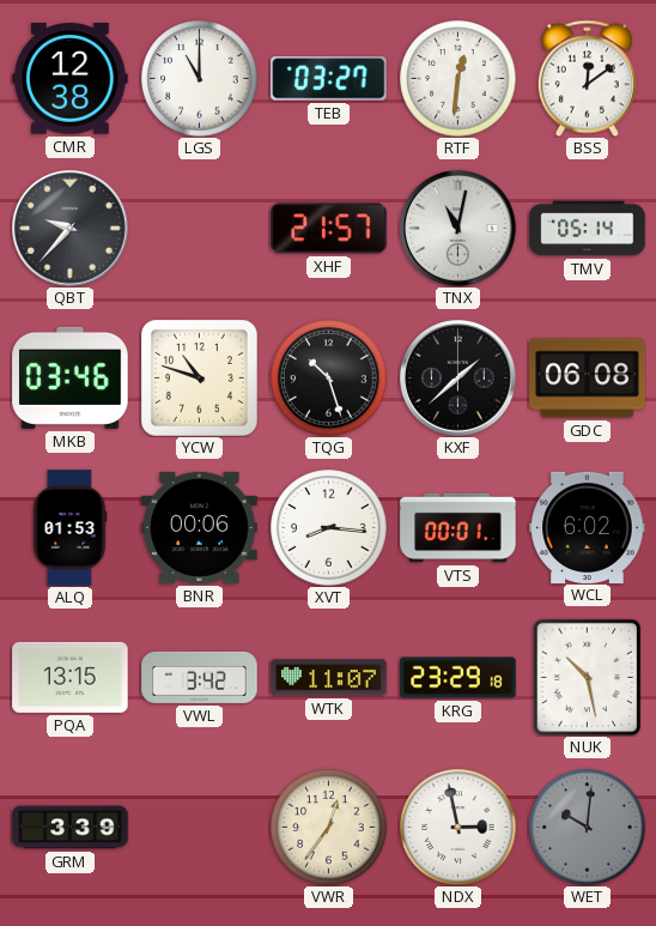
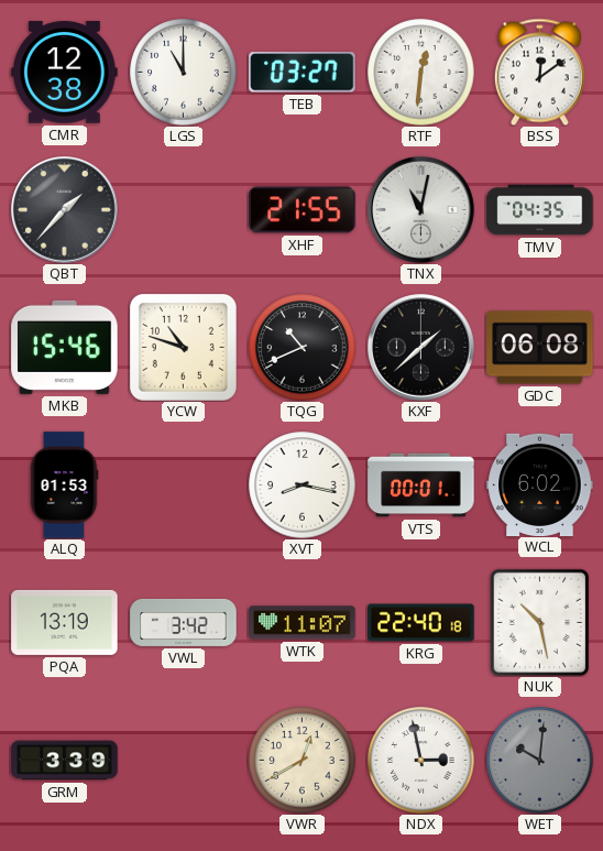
QBT: 9:37 -> 1:37 (65, 210)
XHF: 21:57 -> 21:55 (303, 210)
TMV: 05:14 -> 04:35 (540, 210)
MKB: 03:46 -> 15:46 (65, 347)
TQG: 10:27 -> 10:41 (303, 348)
BNR: 00:06 -> none (200, 527)
XVT: 8:16 -> 8:17 (303, 485)
PQA: 13:15 -> 13:19 (65, 622)
KRG: 23:29 -> 22:40 (421, 623)
VWR: 12:36 -> 12:40 (303, 761)
